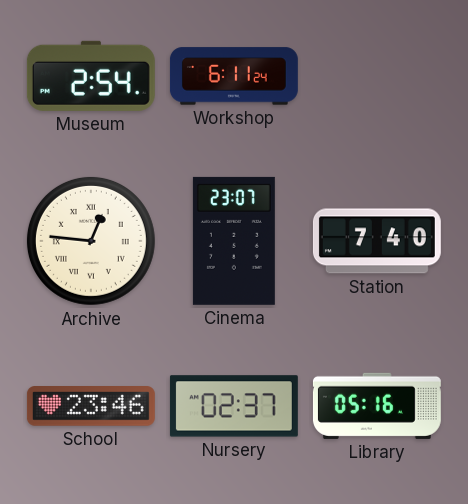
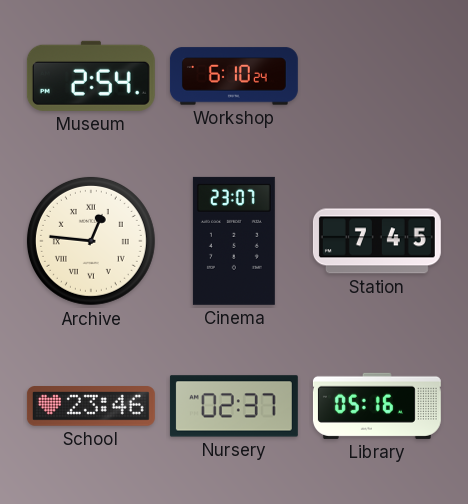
Workshop: 6:11 -> 6:10 (234, 76)
Station: 7:40 -> 7:45 (377, 241)
